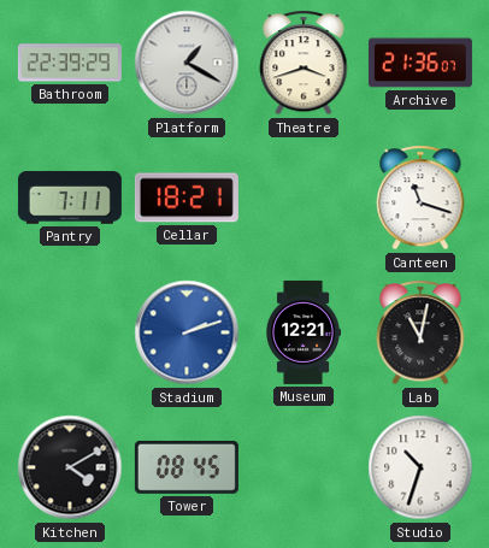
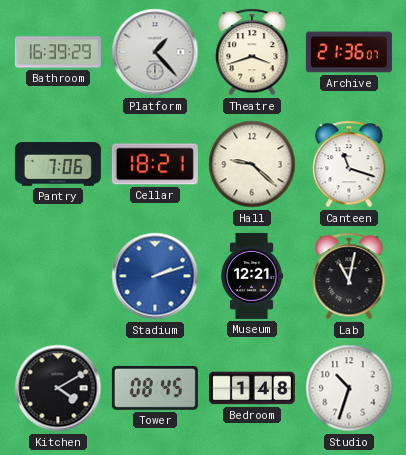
Bathroom: 22:39 -> 16:39 (58, 52)
Platform: 1:20 -> 1:23 (155, 52)
Pantry: 7:11 -> 7:06 (58, 164)
Hall: none -> 9:22 (252, 164)
Bedroom: none -> 1:48 (252, 388)
